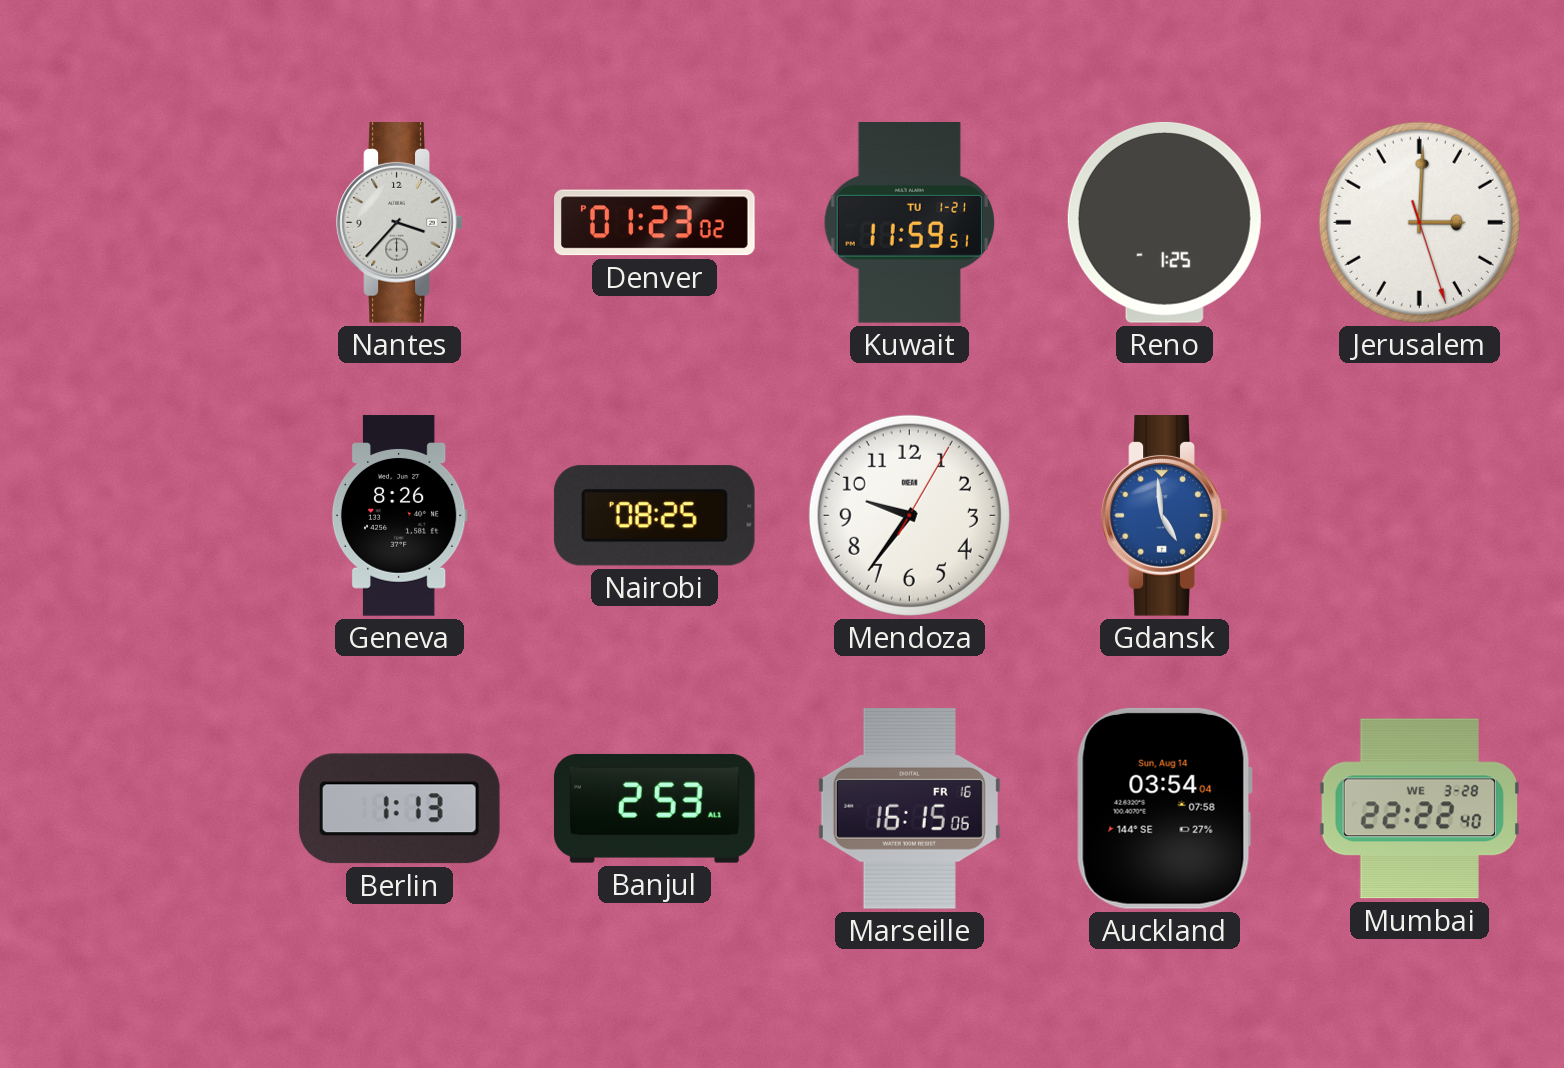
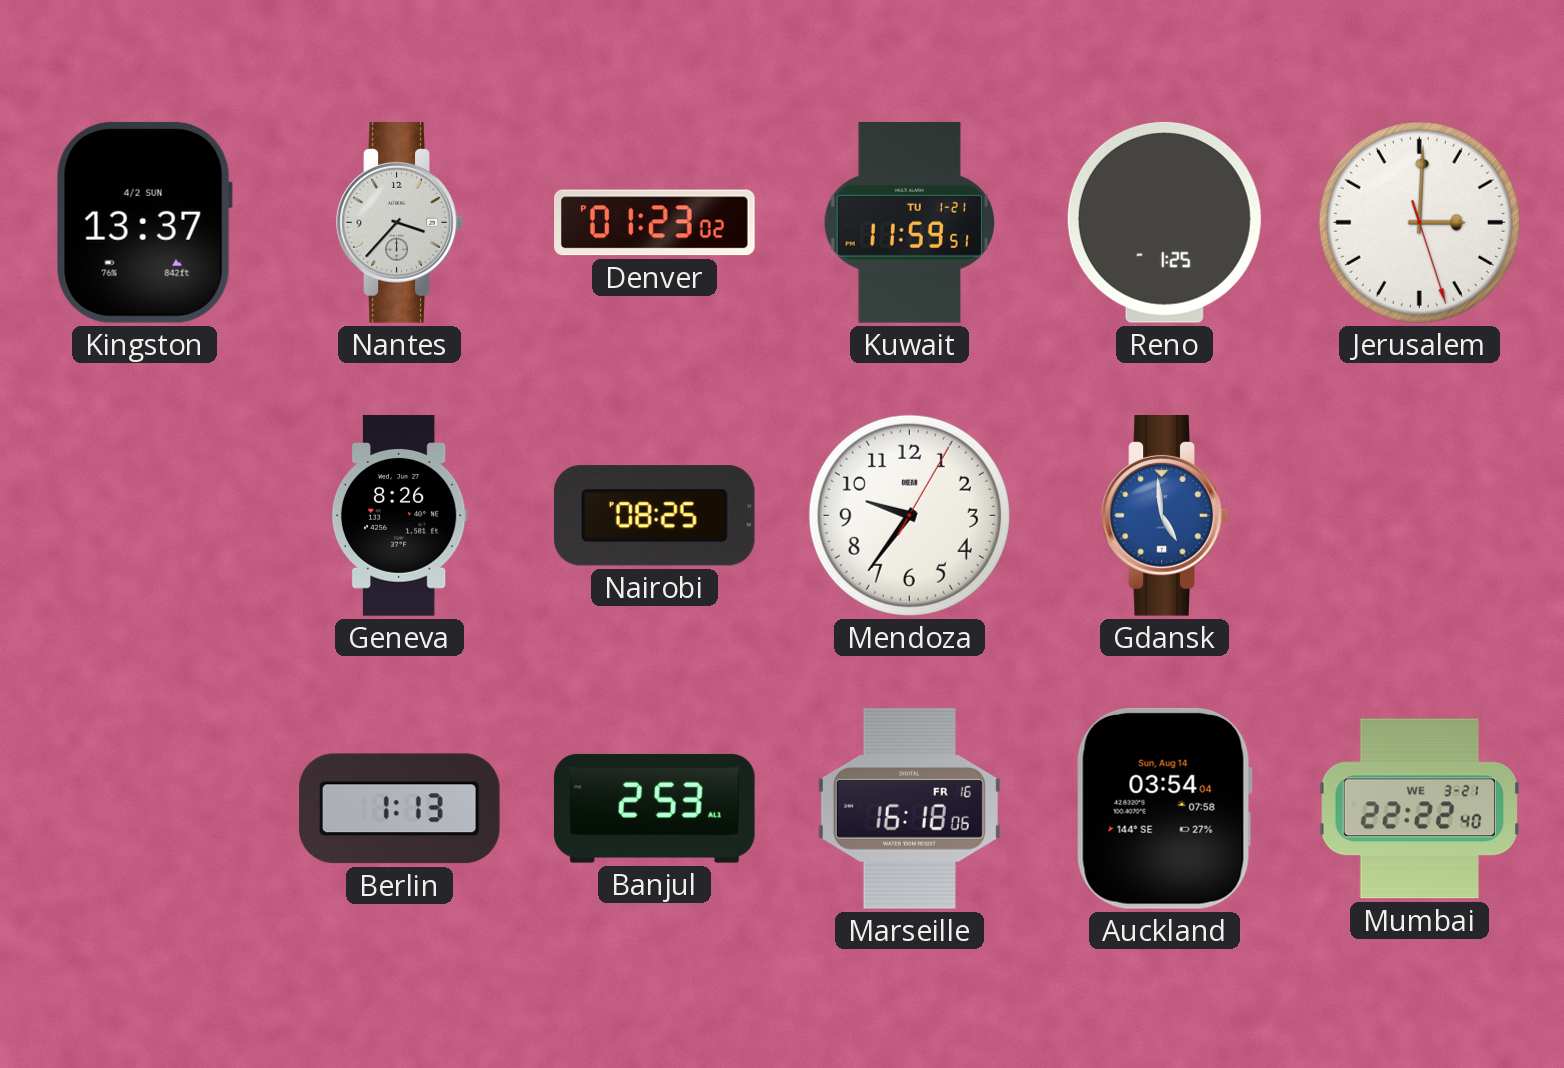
Kingston: none -> 13:37 (144, 222)
Marseille: 16:15 -> 16:18 (909, 808)
Mumbai date: WE 3-28 -> WE 3-21 (1419, 809)
